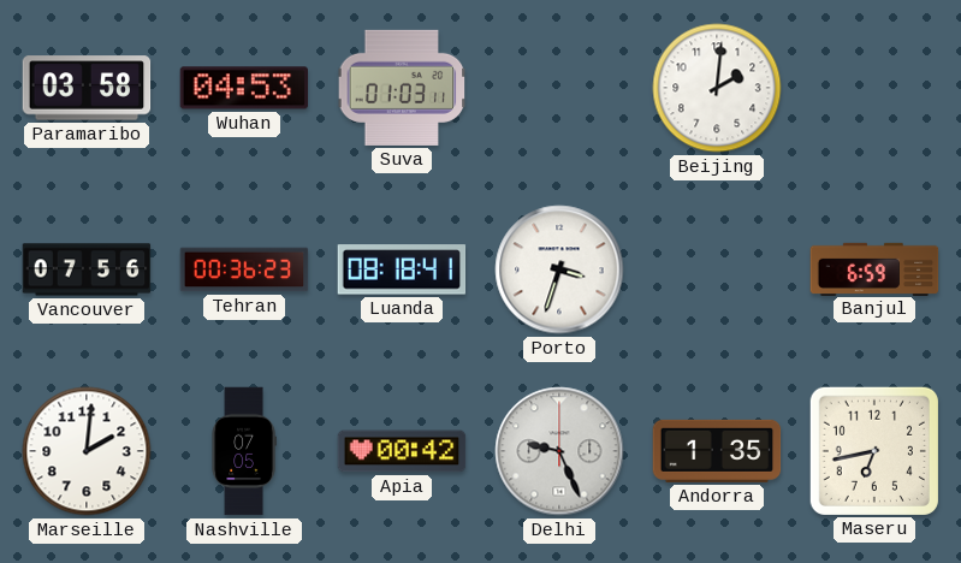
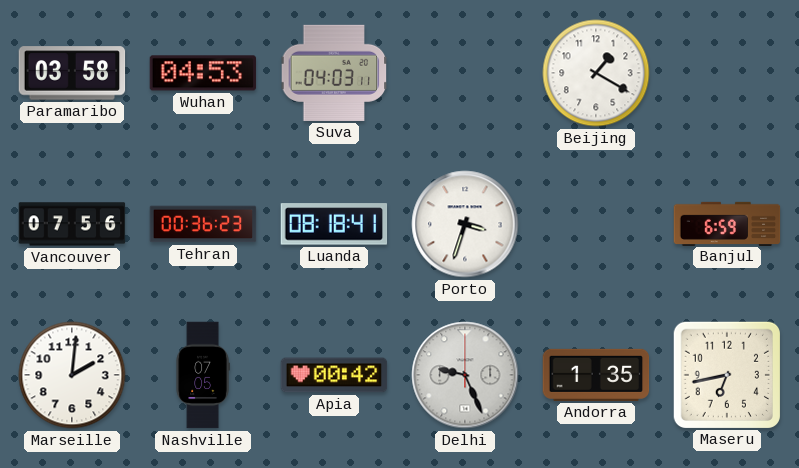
Suva: 01:03 -> 04:03 (334, 73)
Beijing: 2:01 -> 1:20 (596, 73)
